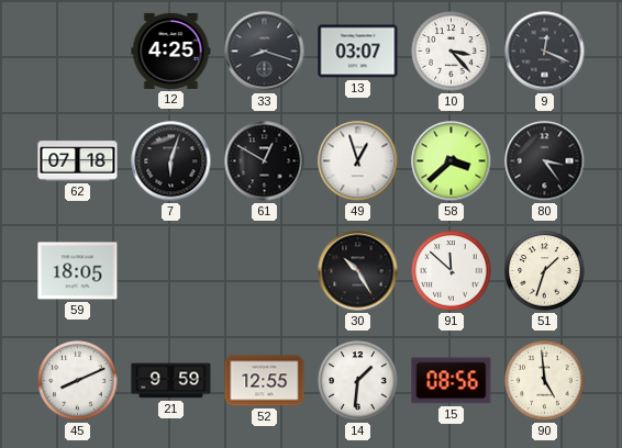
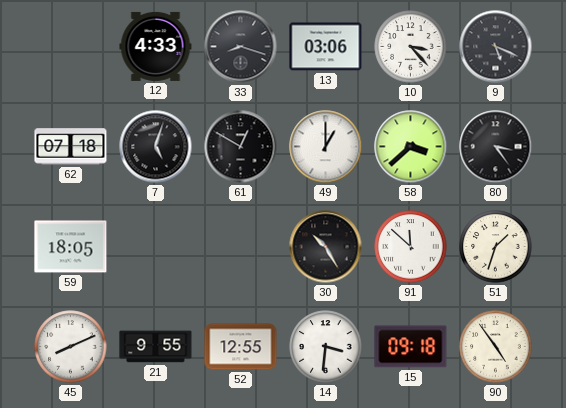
12: 4:25 -> 4:33 (156, 46)
13: 03:07 -> 03:06 (326, 47)
9: 12:19 -> 5:19 (496, 47)
7: 6:03 -> 5:03 (156, 147)
49: 12:57 -> 1:00 (326, 147)
21: 9:59 -> 9:55 (156, 347)
14: 1:31 -> 3:31 (326, 347)
15: 08:56 -> 09:18 (411, 347)
90: 4:59 -> 4:54 (496, 347)
